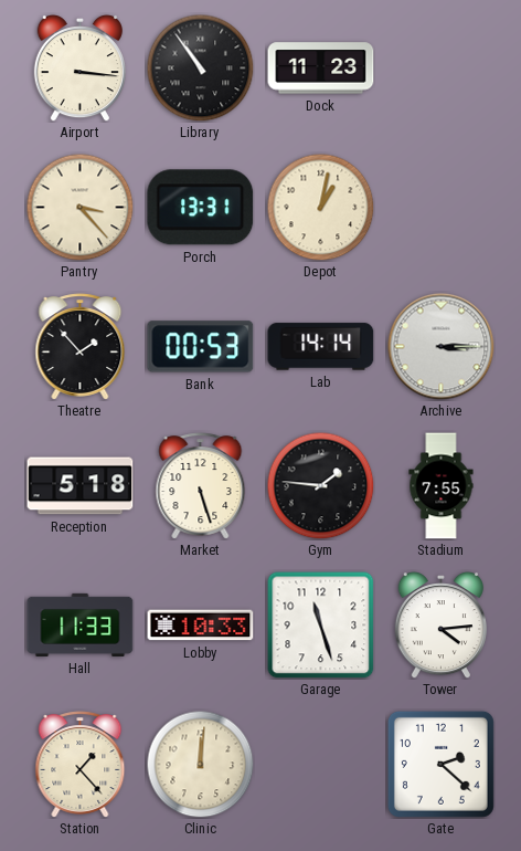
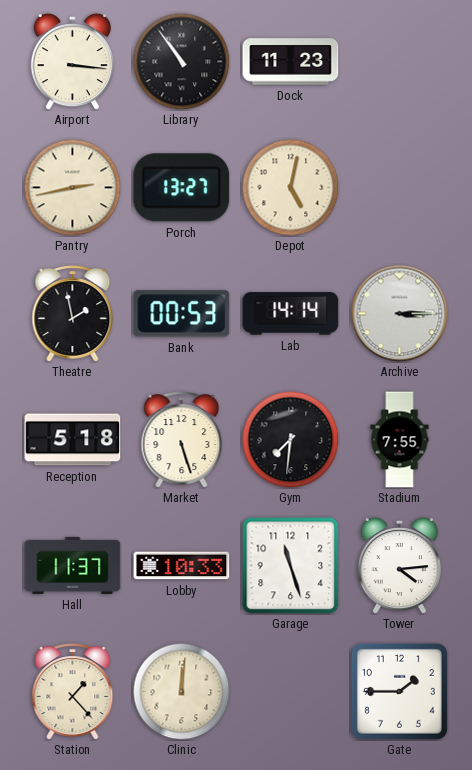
Pantry: 3:23 -> 2:43 (72, 187)
Porch: 13:31 -> 13:27 (182, 188)
Depot: 1:02 -> 5:02 (290, 187)
Theatre: 1:53 -> 1:58 (73, 314)
Gym: 1:46 -> 7:31 (290, 439)
Hall: 11:33 -> 11:37 (73, 565)
Gate: 2:22 -> 1:45 (399, 691)
